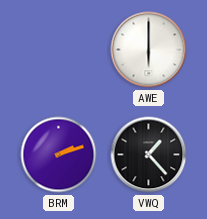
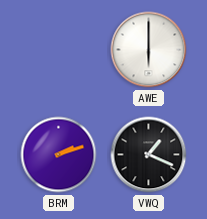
VWQ: 1:23 -> 1:19 (149, 155)
